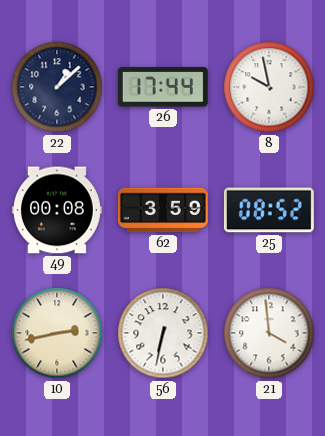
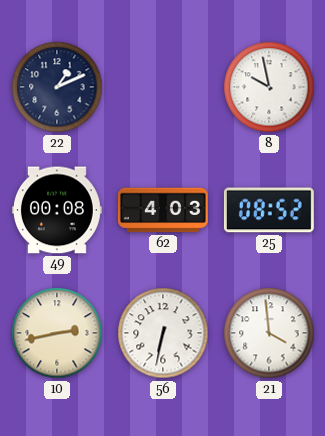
22: 1:08 -> 1:11 (57, 87)
26: 17:44 -> none (163, 87)
62: 3:59 -> 4:03 (163, 210)
